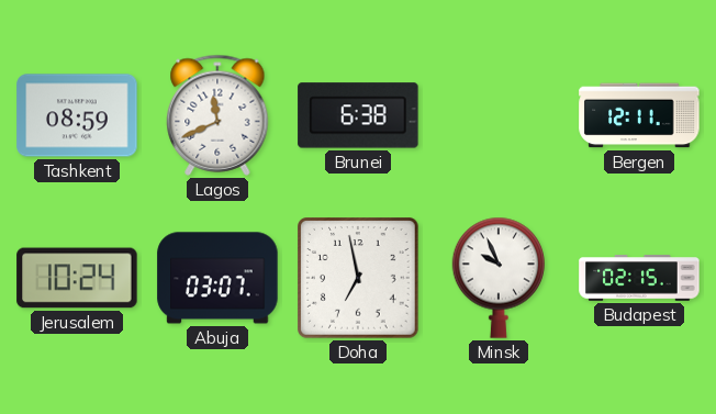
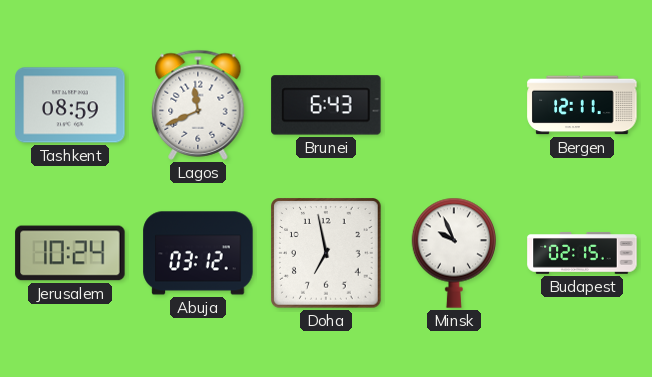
Brunei: 6:38 -> 6:43 (326, 105)
Abuja: 03:07 -> 03:12 (198, 253)
